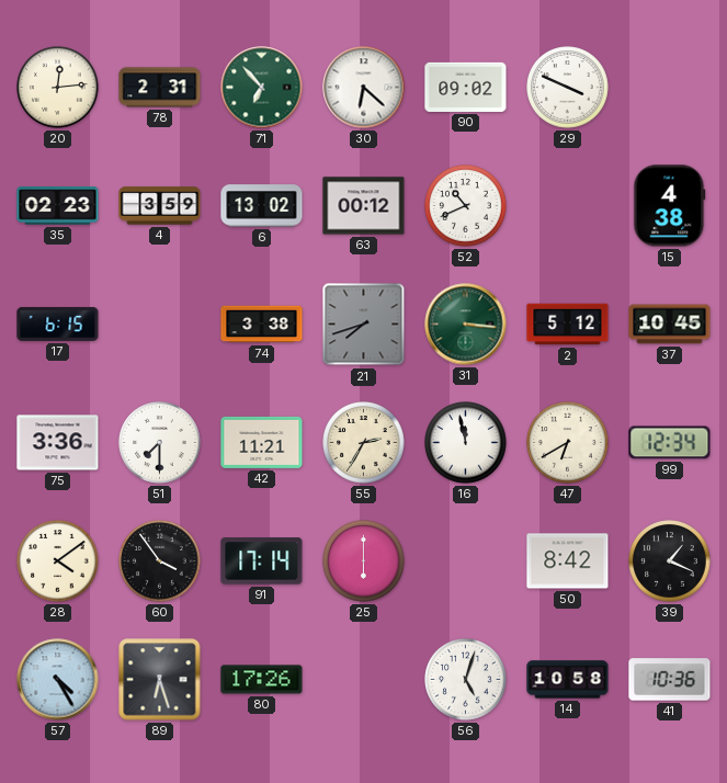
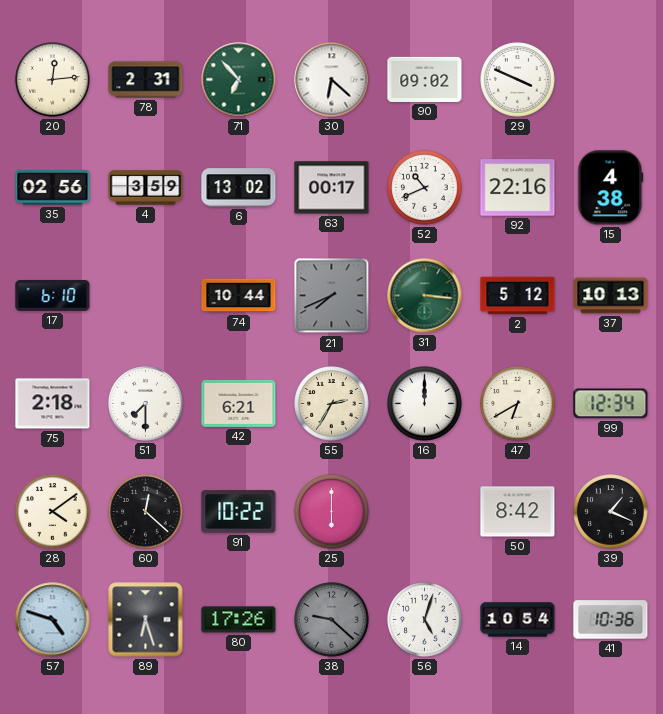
35: 02:23 -> 02:56 (53, 188)
63: 00:12 -> 00:17 (332, 188)
92: none -> 22:16 (518, 188)
17: 6:15 -> 6:10 (53, 295)
74: 3:38 -> 10:44 (239, 296)
21: 7:42 -> 7:41 (332, 296)
37: 10:45 -> 10:13 (611, 296)
75: 3:36 -> 2:18 (53, 404)
42: 11:21 -> 6:21 (239, 403)
16: 11:58 -> 12:00 (425, 404)
60: 3:54 -> 12:22 (146, 512)
91: 17:14 -> 10:22 (239, 512)
57: 4:25 -> 4:48 (53, 620)
38: none -> 9:22 (332, 620)
14: 10:58 -> 10:54 (518, 620)
